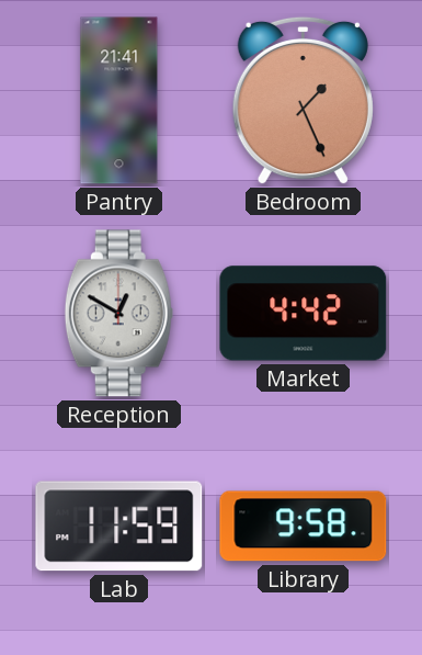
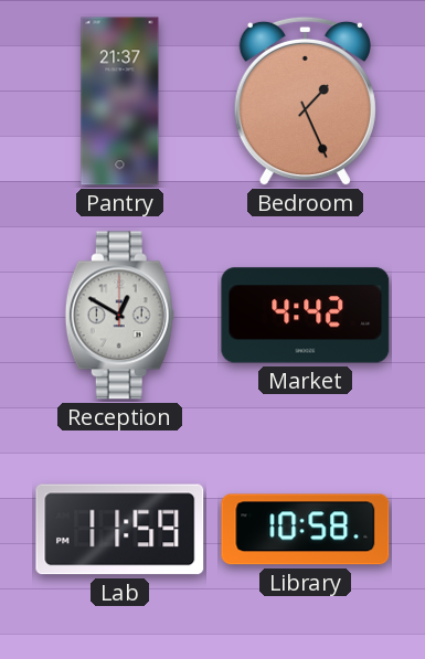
Pantry: 21:41 -> 21:37 (120, 102)
Library: 9:58 -> 10:58 (306, 530)
